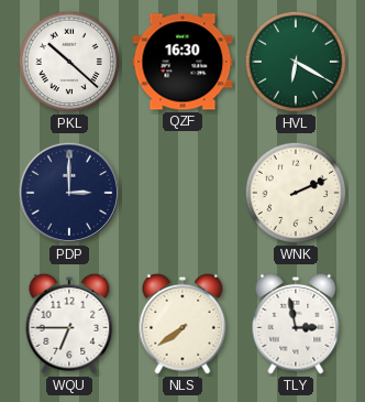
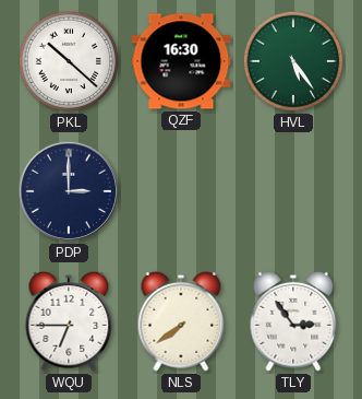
HVL: 6:20 -> 5:24 (293, 61)
WNK: 2:11 -> none (296, 193)
TLY: 2:58 -> 2:54 (293, 321)
